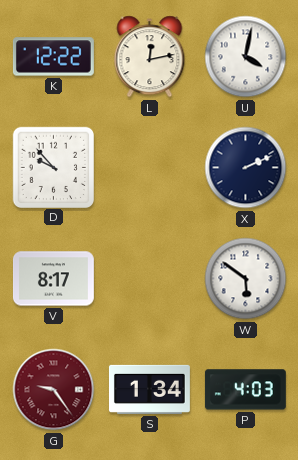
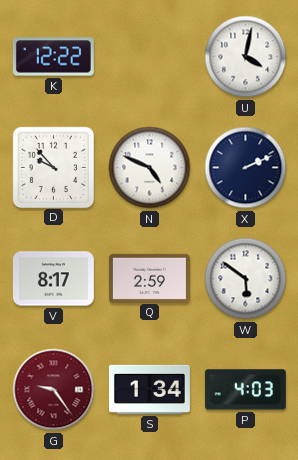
L: 12:13 -> none (150, 57)
N: none -> 4:49 (150, 168)
Q: none -> 2:59 (149, 278)
